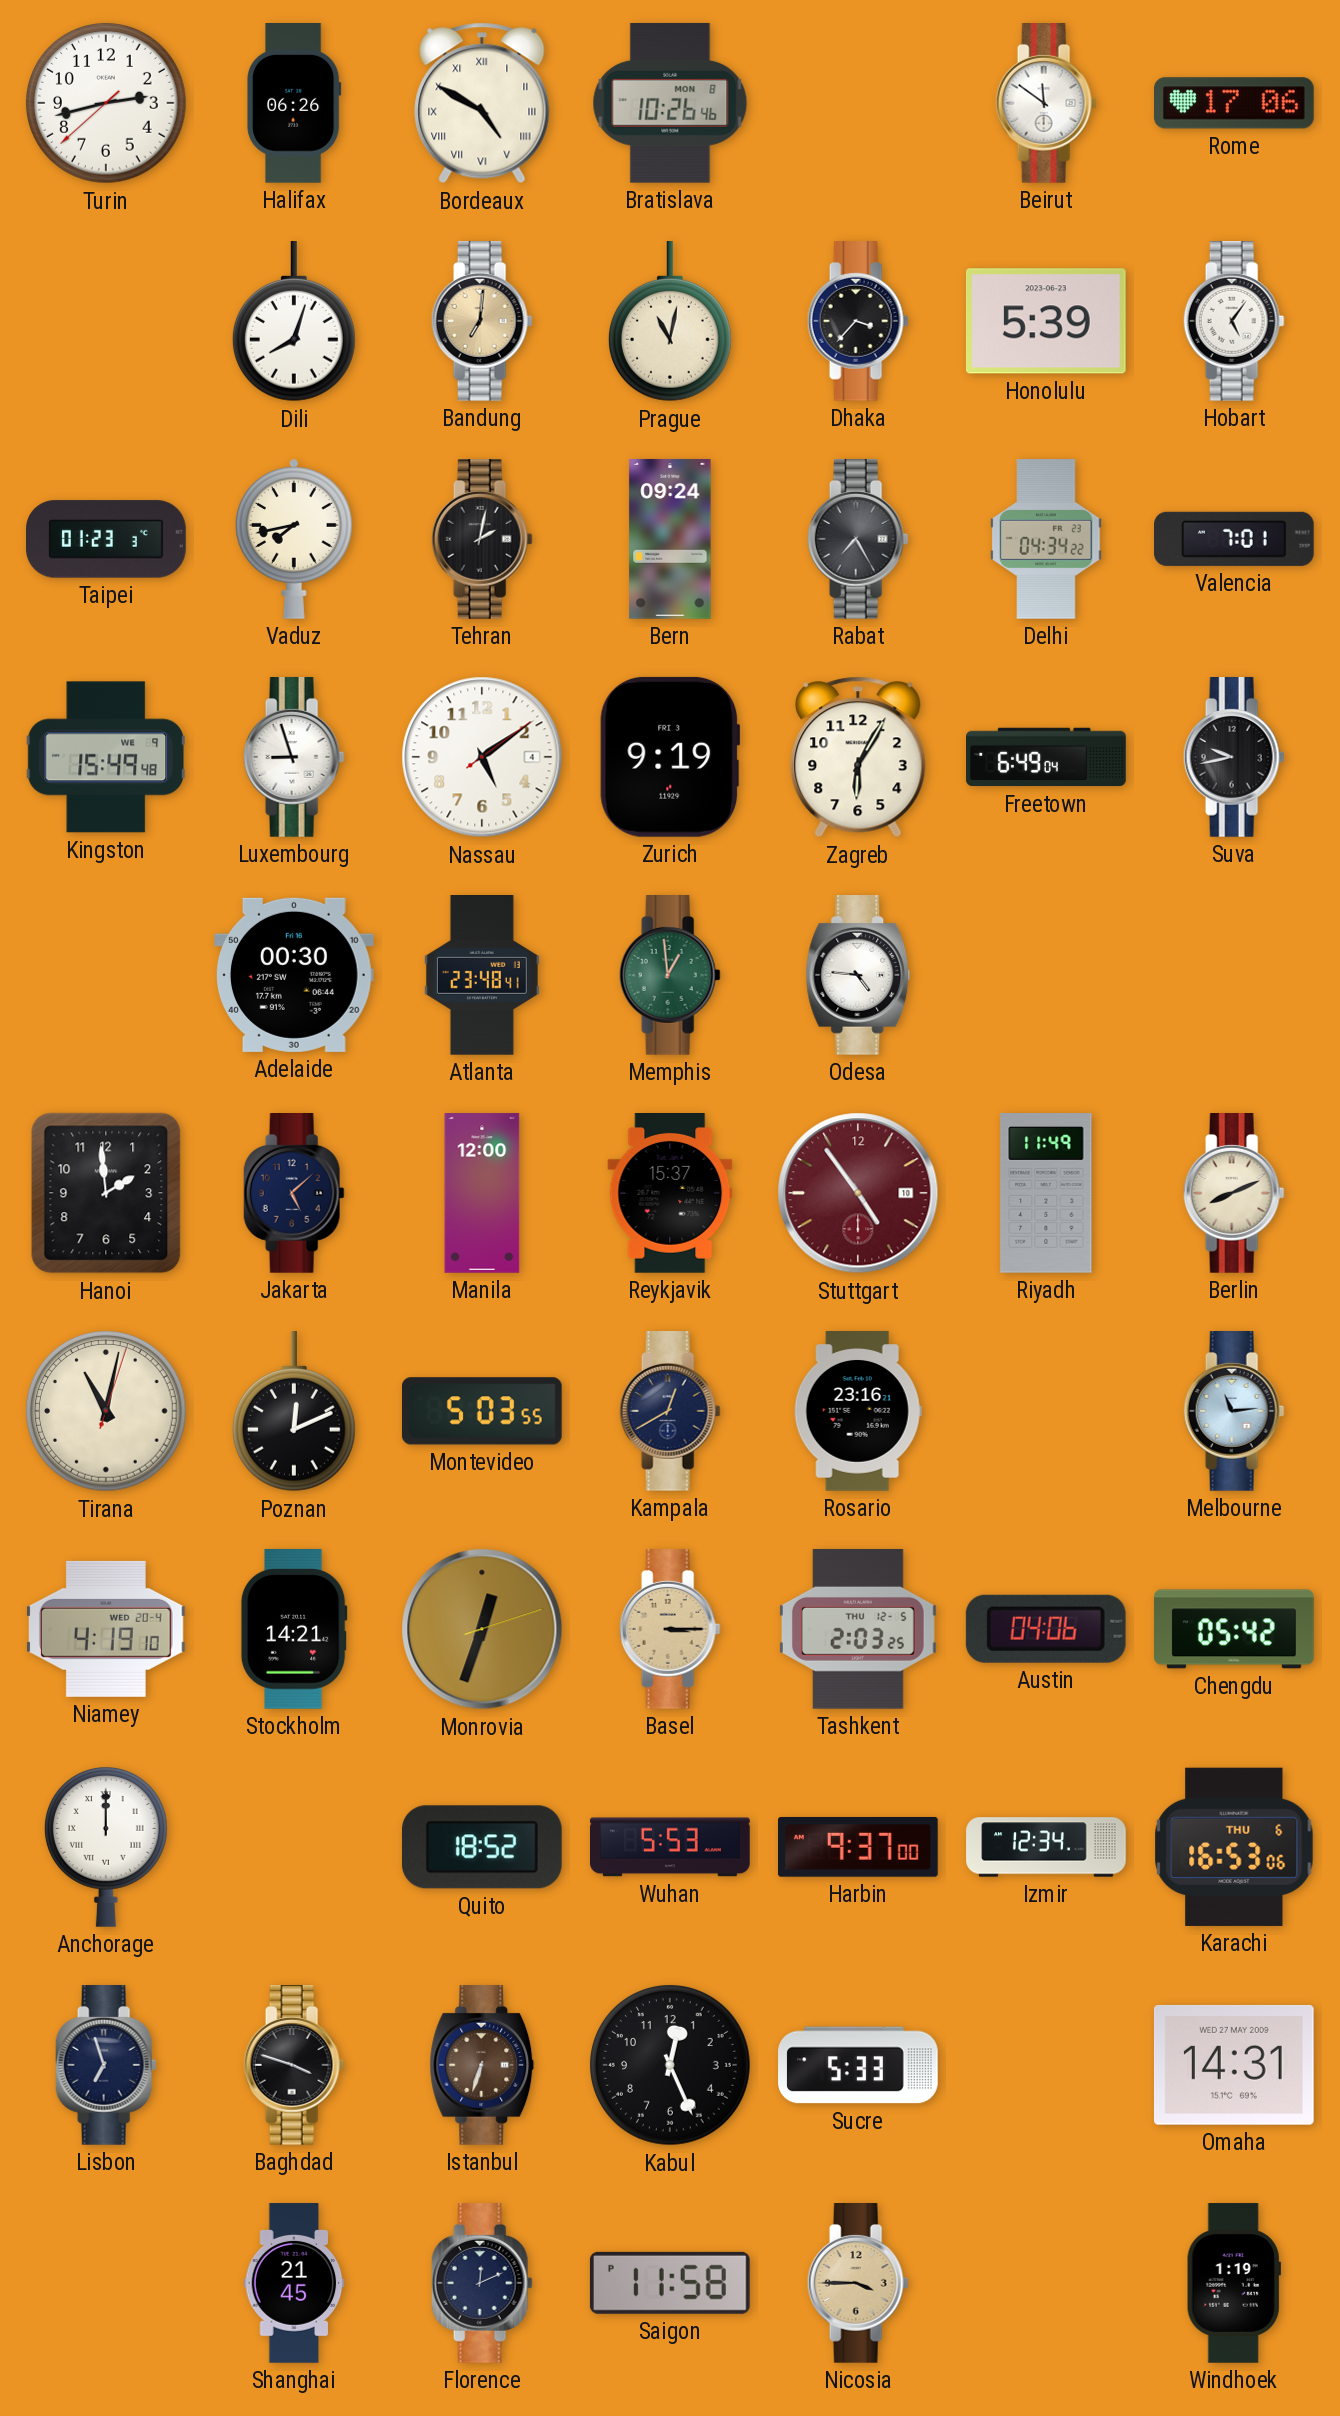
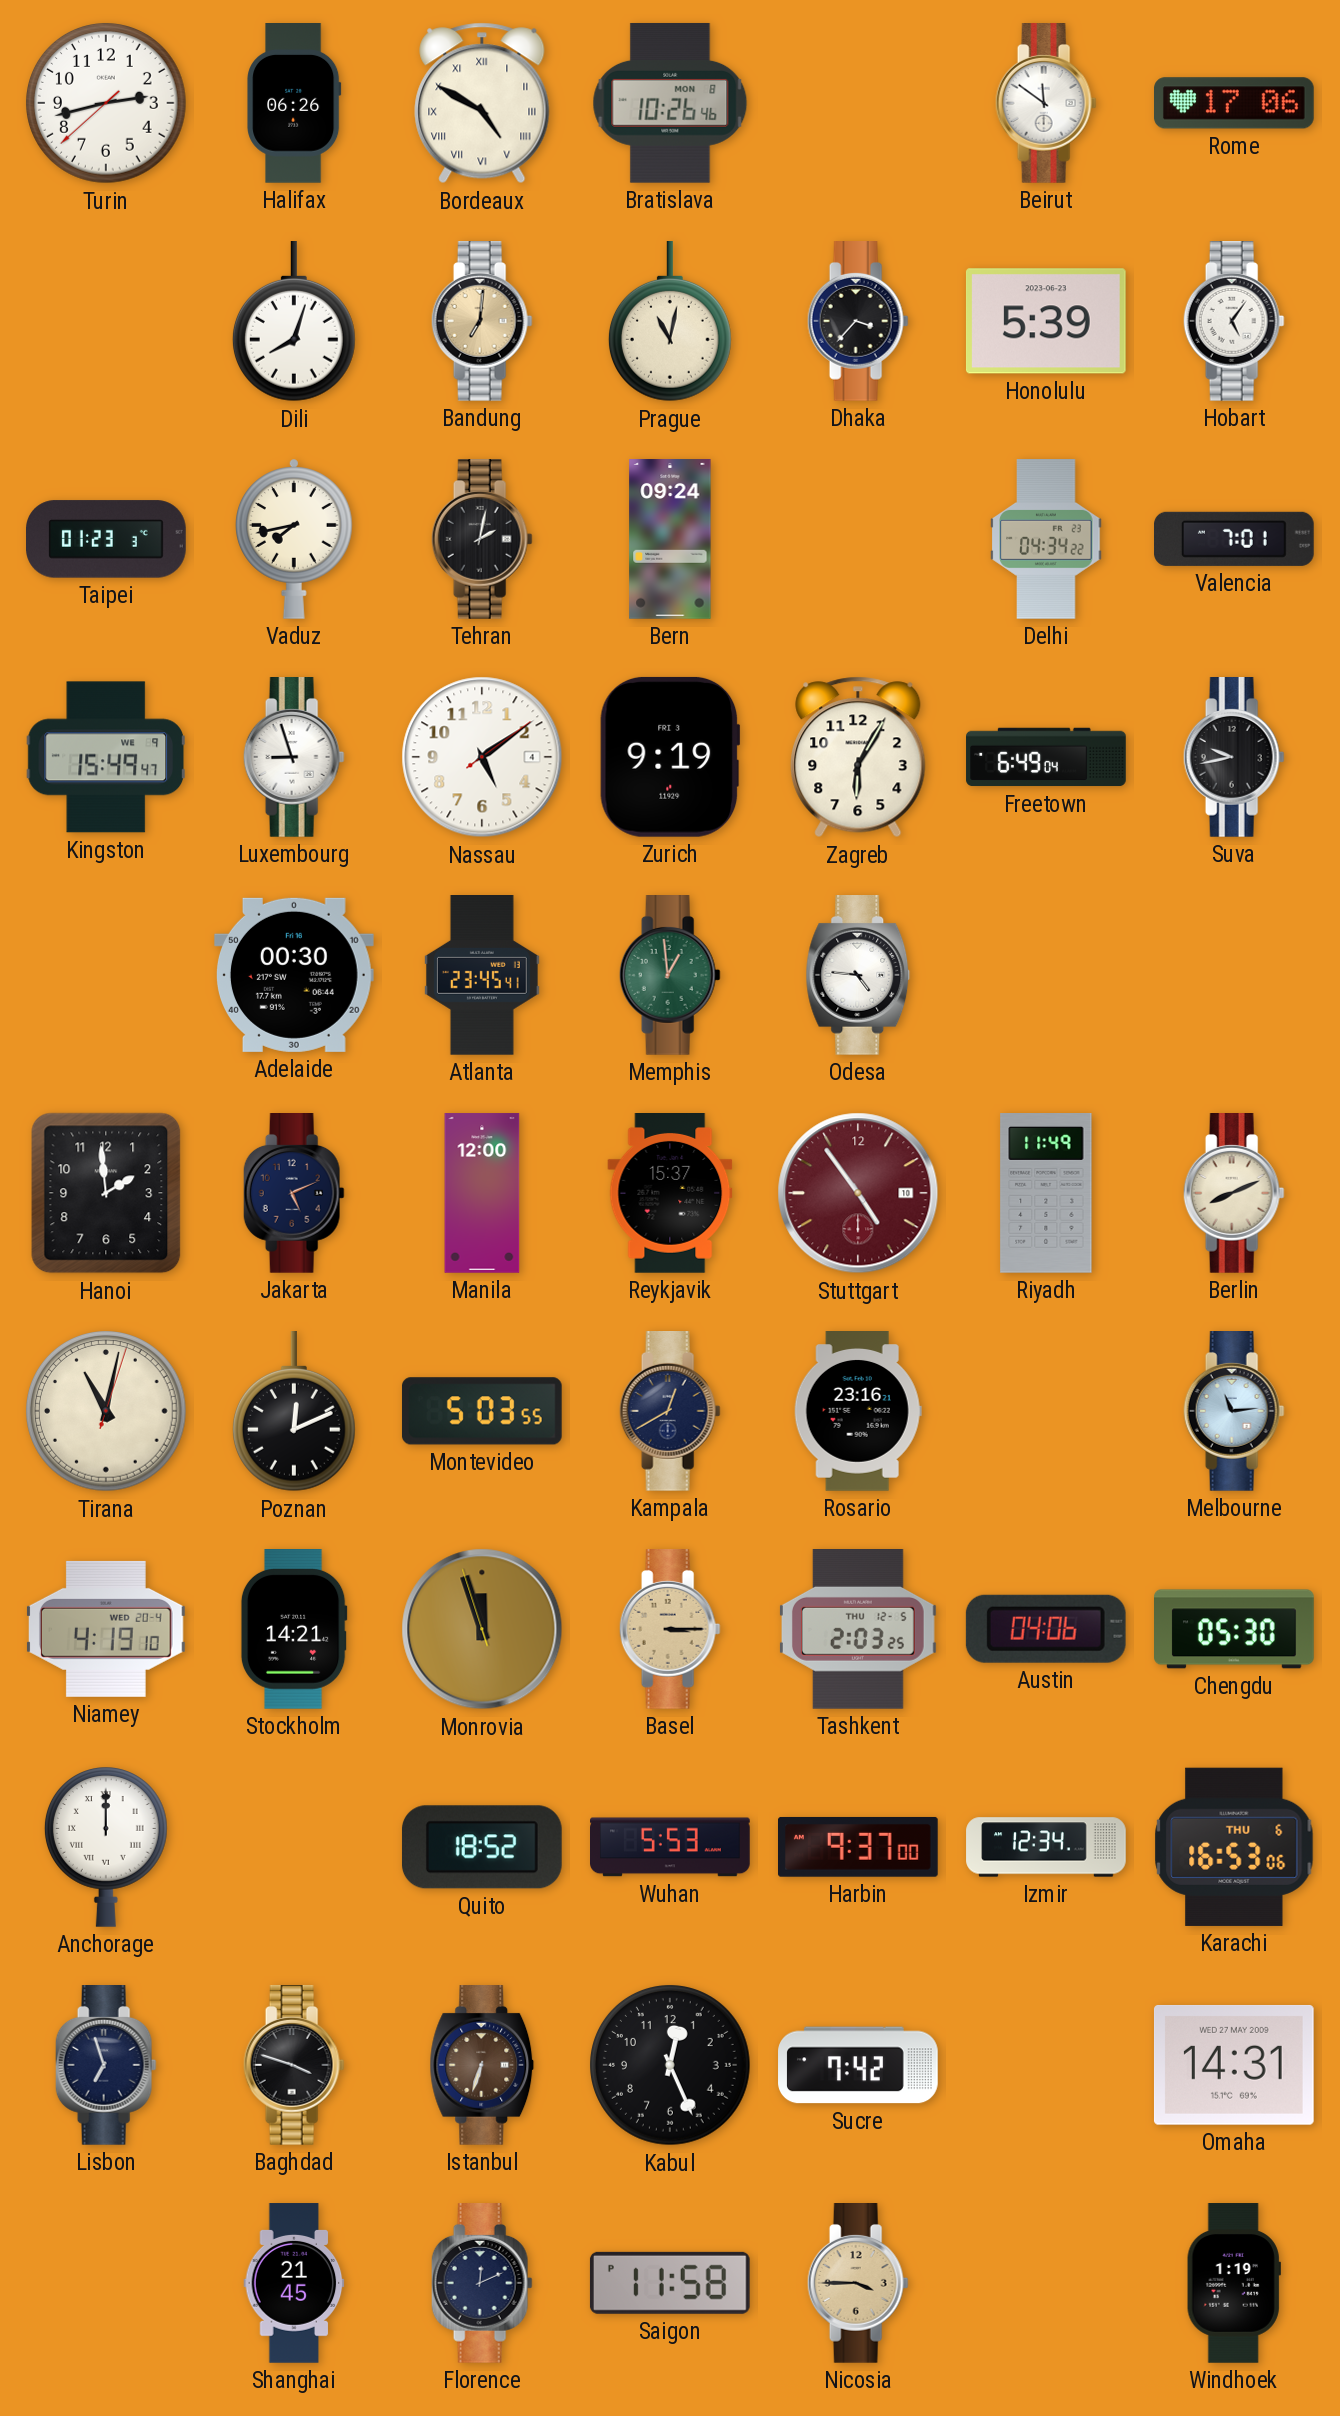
Rabat: 7:25 -> none (858, 540)
Kingston: 15:49:48 -> 15:49:47 (105, 757)
Atlanta: 23:48 -> 23:45 (482, 976)
Jakarta: 5:08 -> 5:11 (294, 1194)
Monrovia: 12:33 -> 11:56 (482, 1629)
Chengdu: 05:42 -> 05:30 (1234, 1629)
Sucre: 5:33 -> 7:42 (858, 2065)
